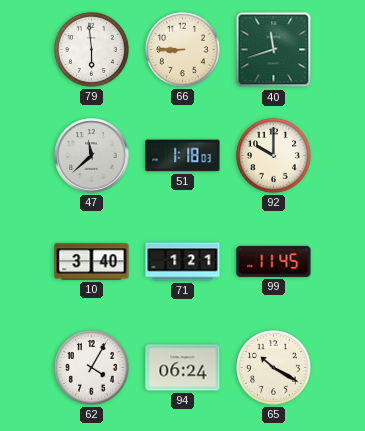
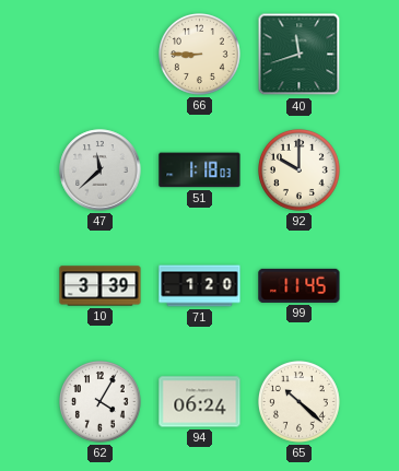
79: 5:59 -> none (92, 50)
10: 3:40 -> 3:39 (101, 286)
71: 1:21 -> 1:20 (200, 286)
65: 10:20 -> 10:22 (300, 402)
